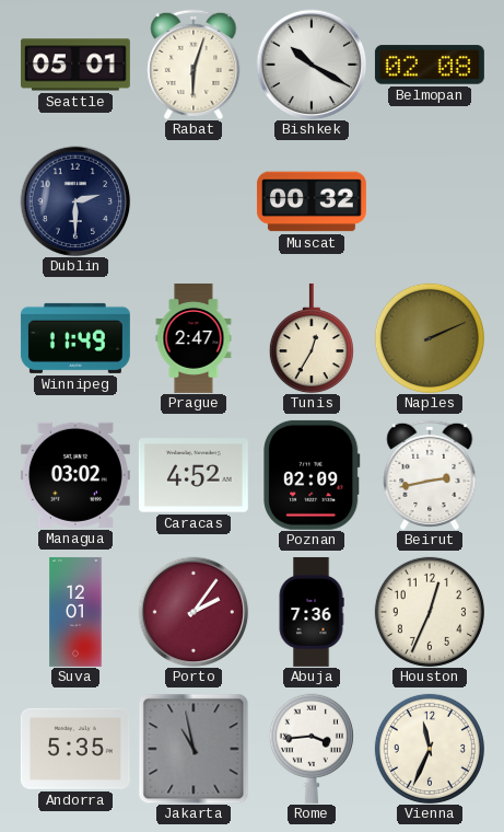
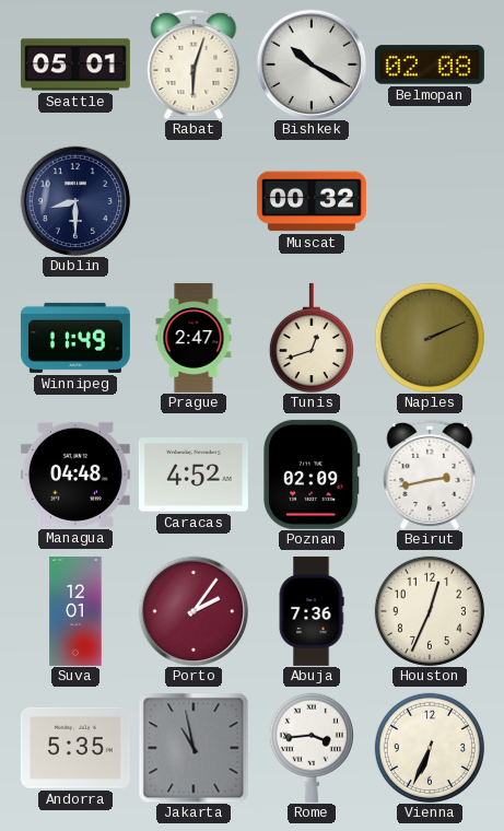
Dublin: 2:30 -> 8:30 (75, 201)
Tunis: 12:35 -> 12:42 (312, 338)
Managua: 03:02 -> 04:48 (75, 475)
Vienna: 11:34 -> 6:34 (430, 748)
